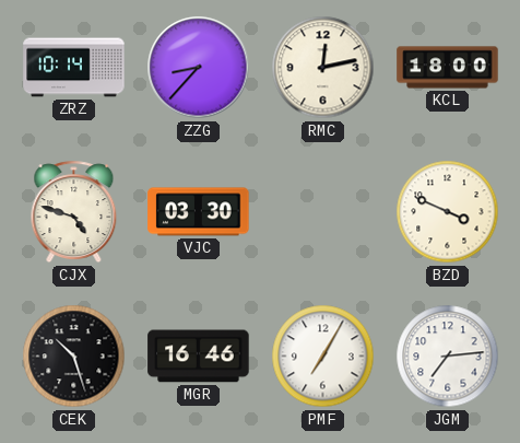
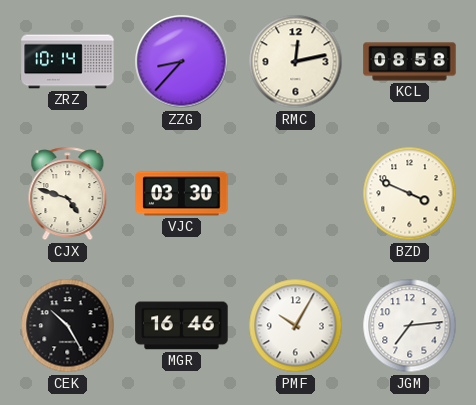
KCL: 18:00 -> 08:58 (410, 62)
CEK: 10:27 -> 10:25 (68, 326)
PMF: 7:05 -> 10:05 (296, 326)
